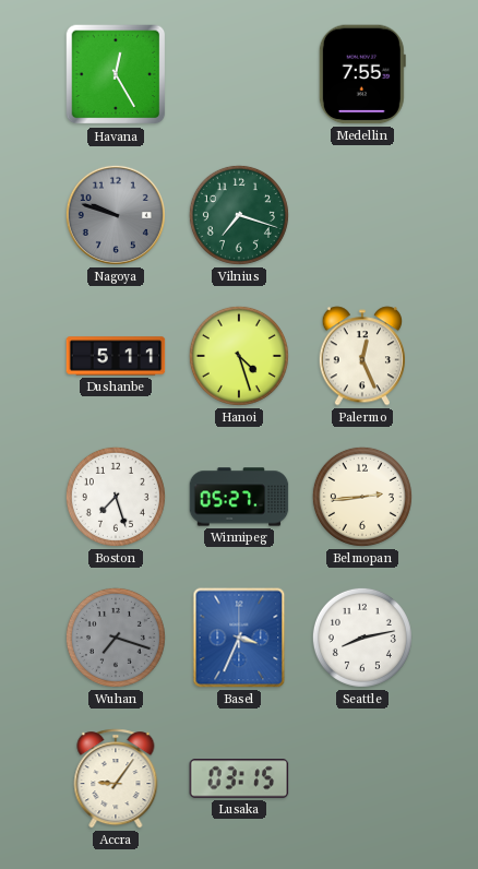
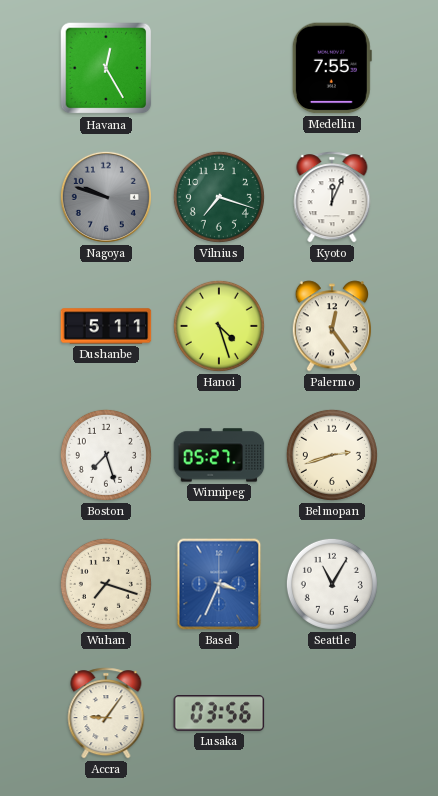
Kyoto: none -> 12:04 (332, 197)
Palermo: 12:26 -> 12:24 (331, 326)
Belmopan: 2:44 -> 2:42 (332, 455)
Wuhan dial: grey -> cream (106, 584)
Seattle: 8:13 -> 11:05 (332, 584)
Lusaka: 03:15 -> 03:56 (219, 713)
